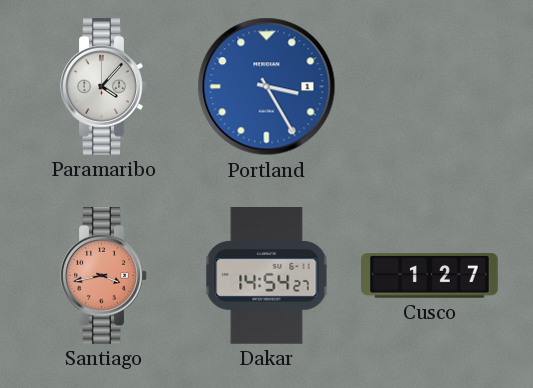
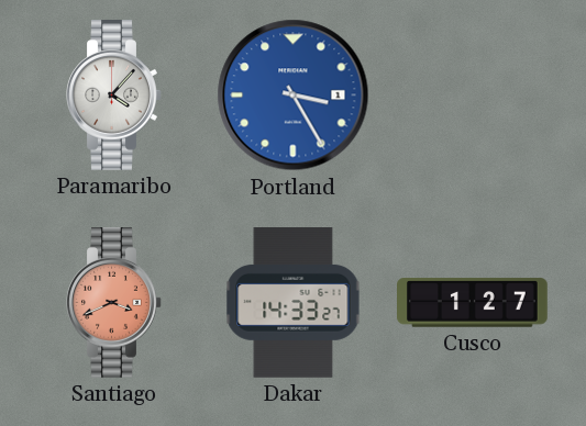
Santiago: 3:43 -> 3:41 (114, 303)
Dakar: 14:54 -> 14:33 (294, 303)
